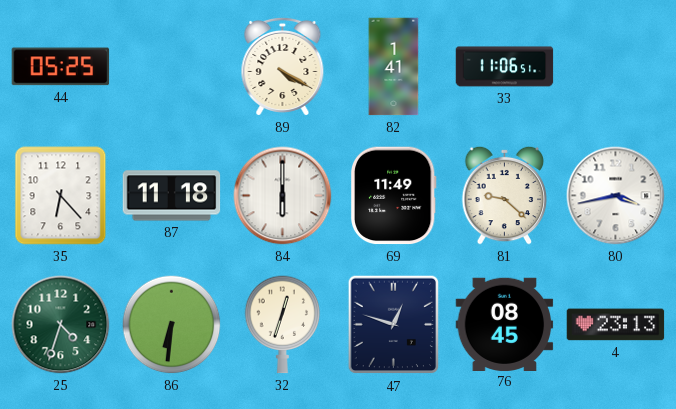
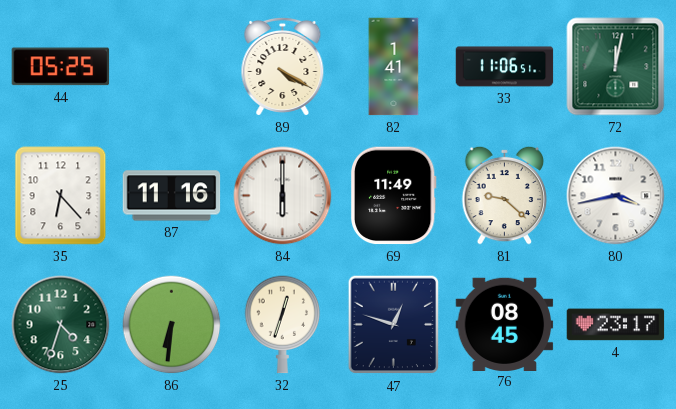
72: none -> 12:02 (616, 67)
87: 11:18 -> 11:16 (172, 196)
4: 23:13 -> 23:17 (616, 325)
